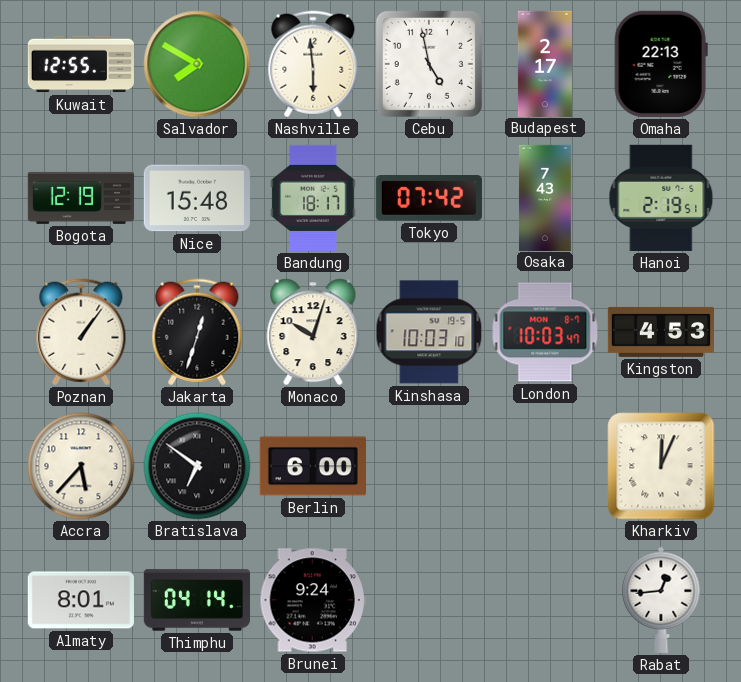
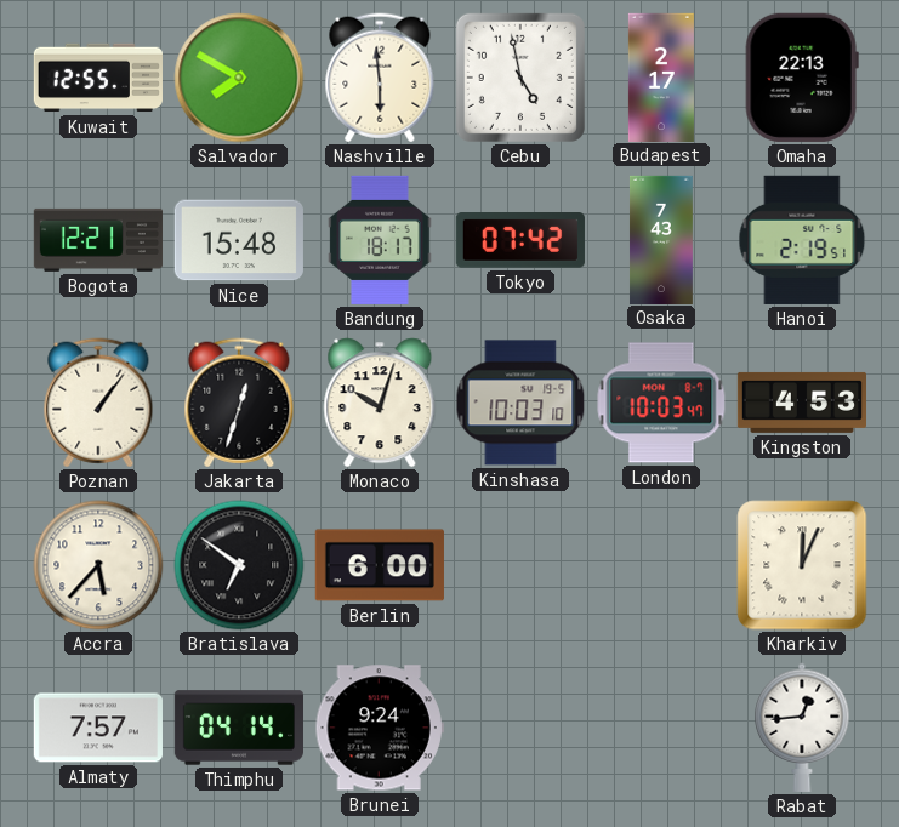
Bogota: 12:19 -> 12:21 (98, 240)
Almaty: 8:01 -> 7:57 (98, 728)
